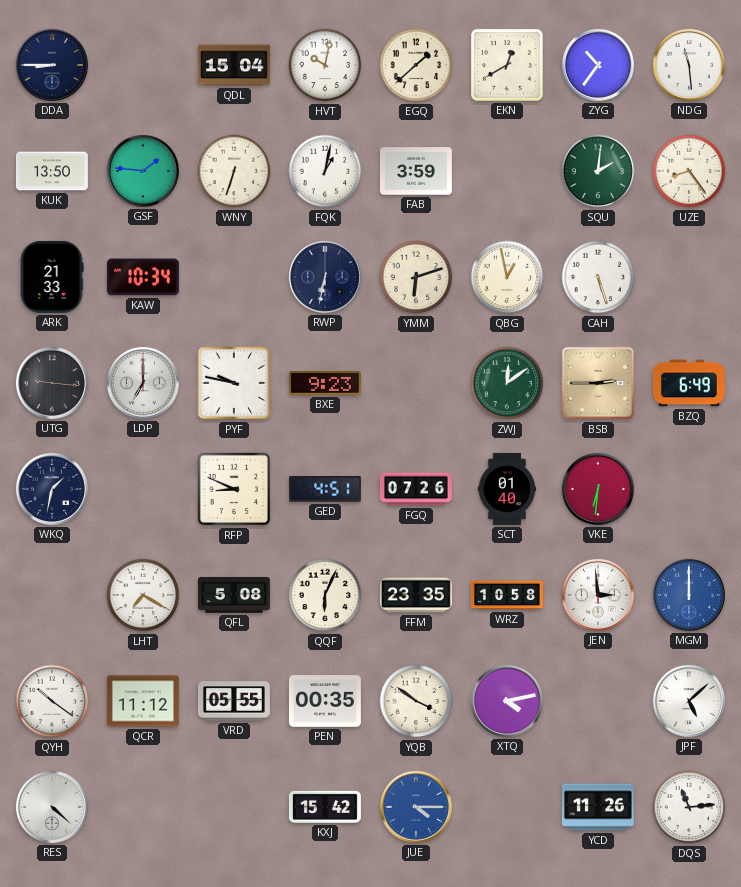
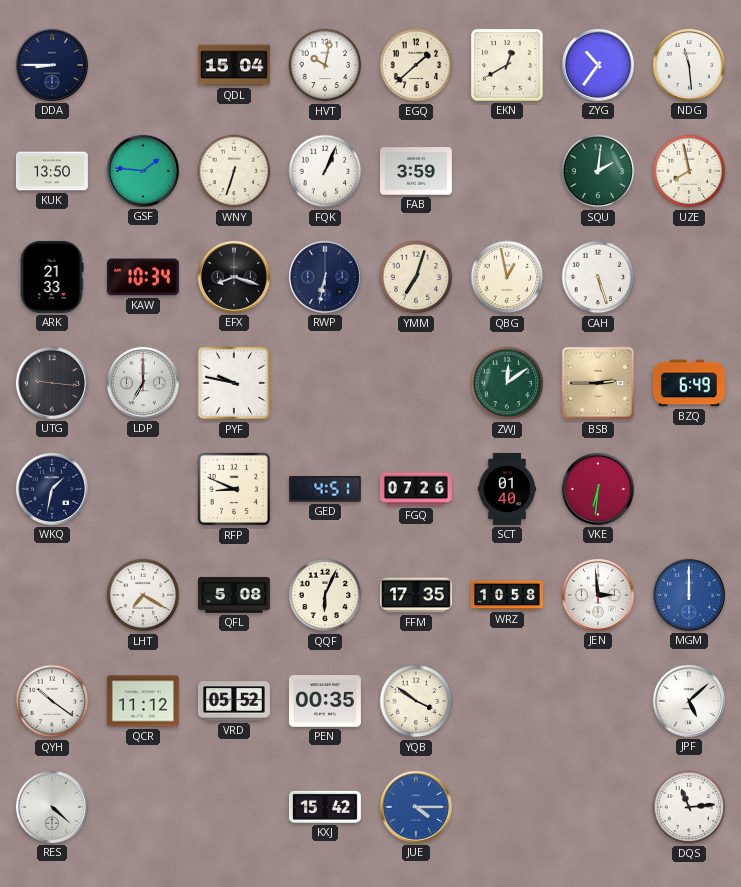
FQK: 1:02 -> 1:04 (325, 171)
UZE: 8:24 -> 7:58 (689, 171)
EFX: none -> 8:18 (234, 277)
YMM: 6:12 -> 7:03 (416, 277)
BXE: 9:23 -> none (325, 384)
FFM: 23:35 -> 17:35 (416, 595)
VRD: 05:55 -> 05:52 (234, 701)
XTQ: 4:13 -> none (507, 701)
YCD: 11:26 -> none (598, 807)
